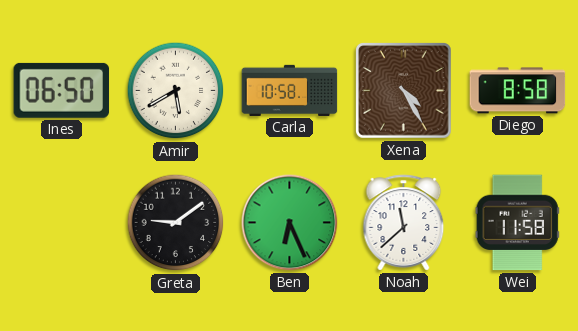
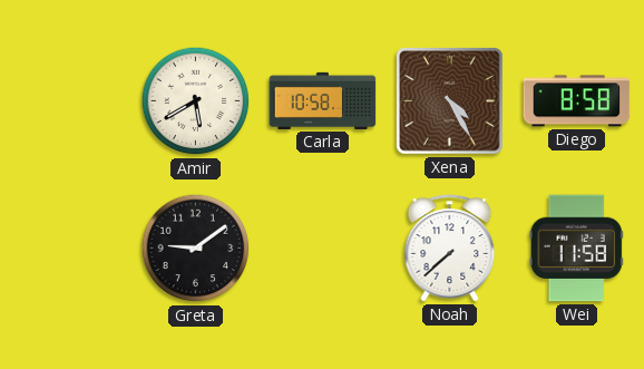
Ines: 06:50 -> none (62, 90)
Ben: 6:26 -> none (290, 223)
Noah: 11:38 -> 7:38 (450, 249)
